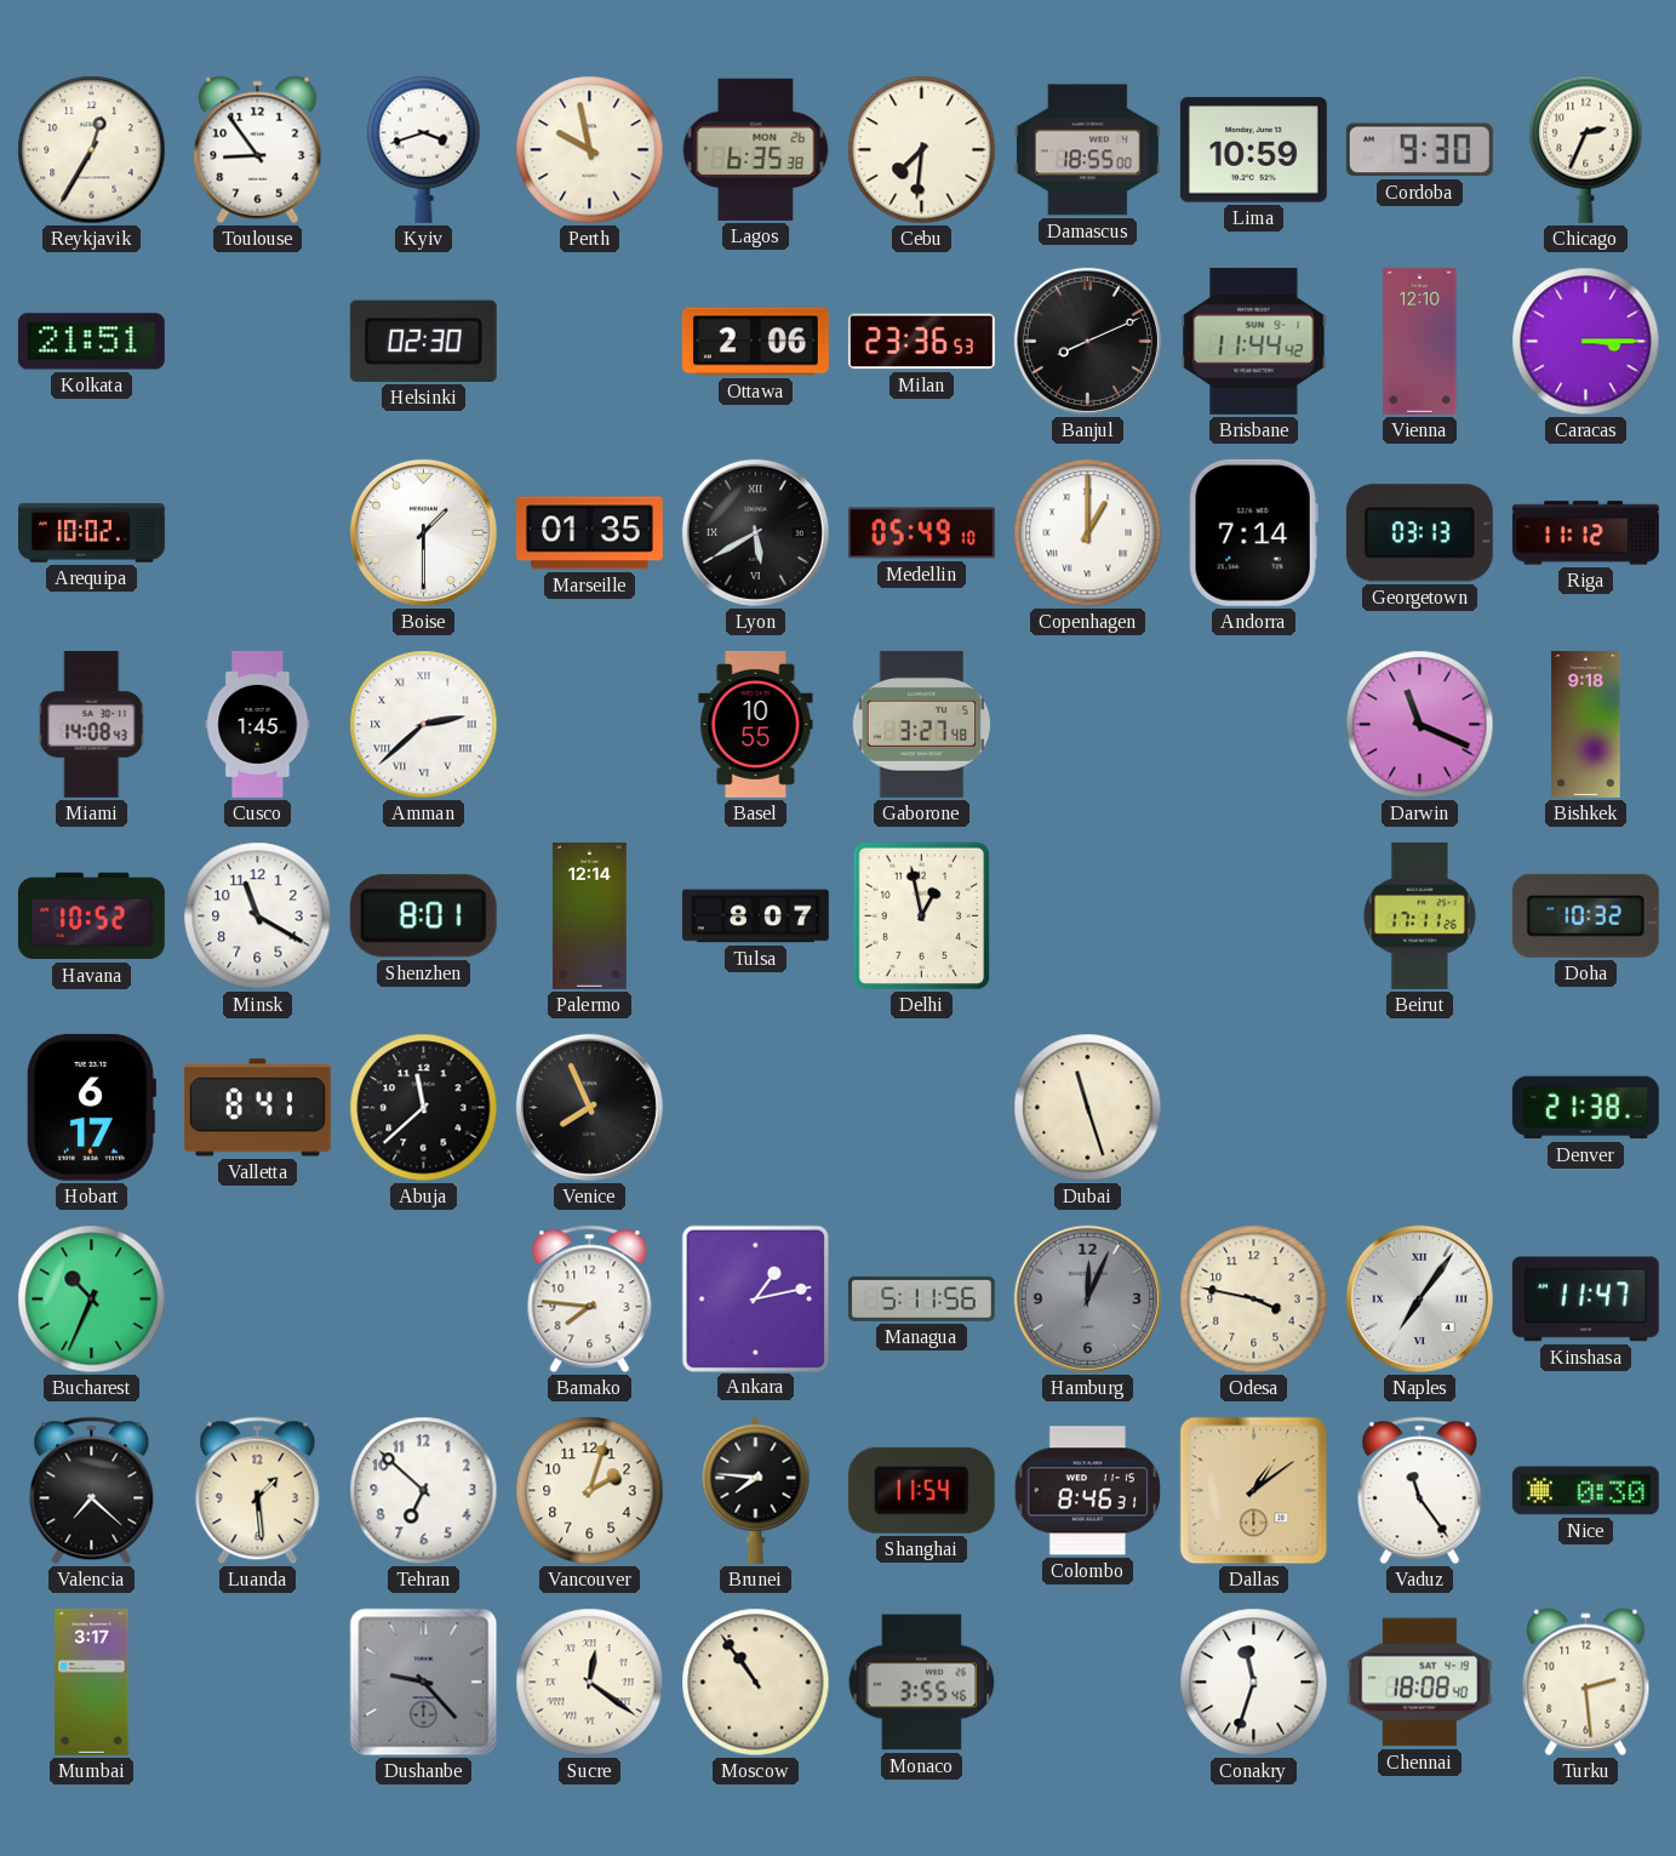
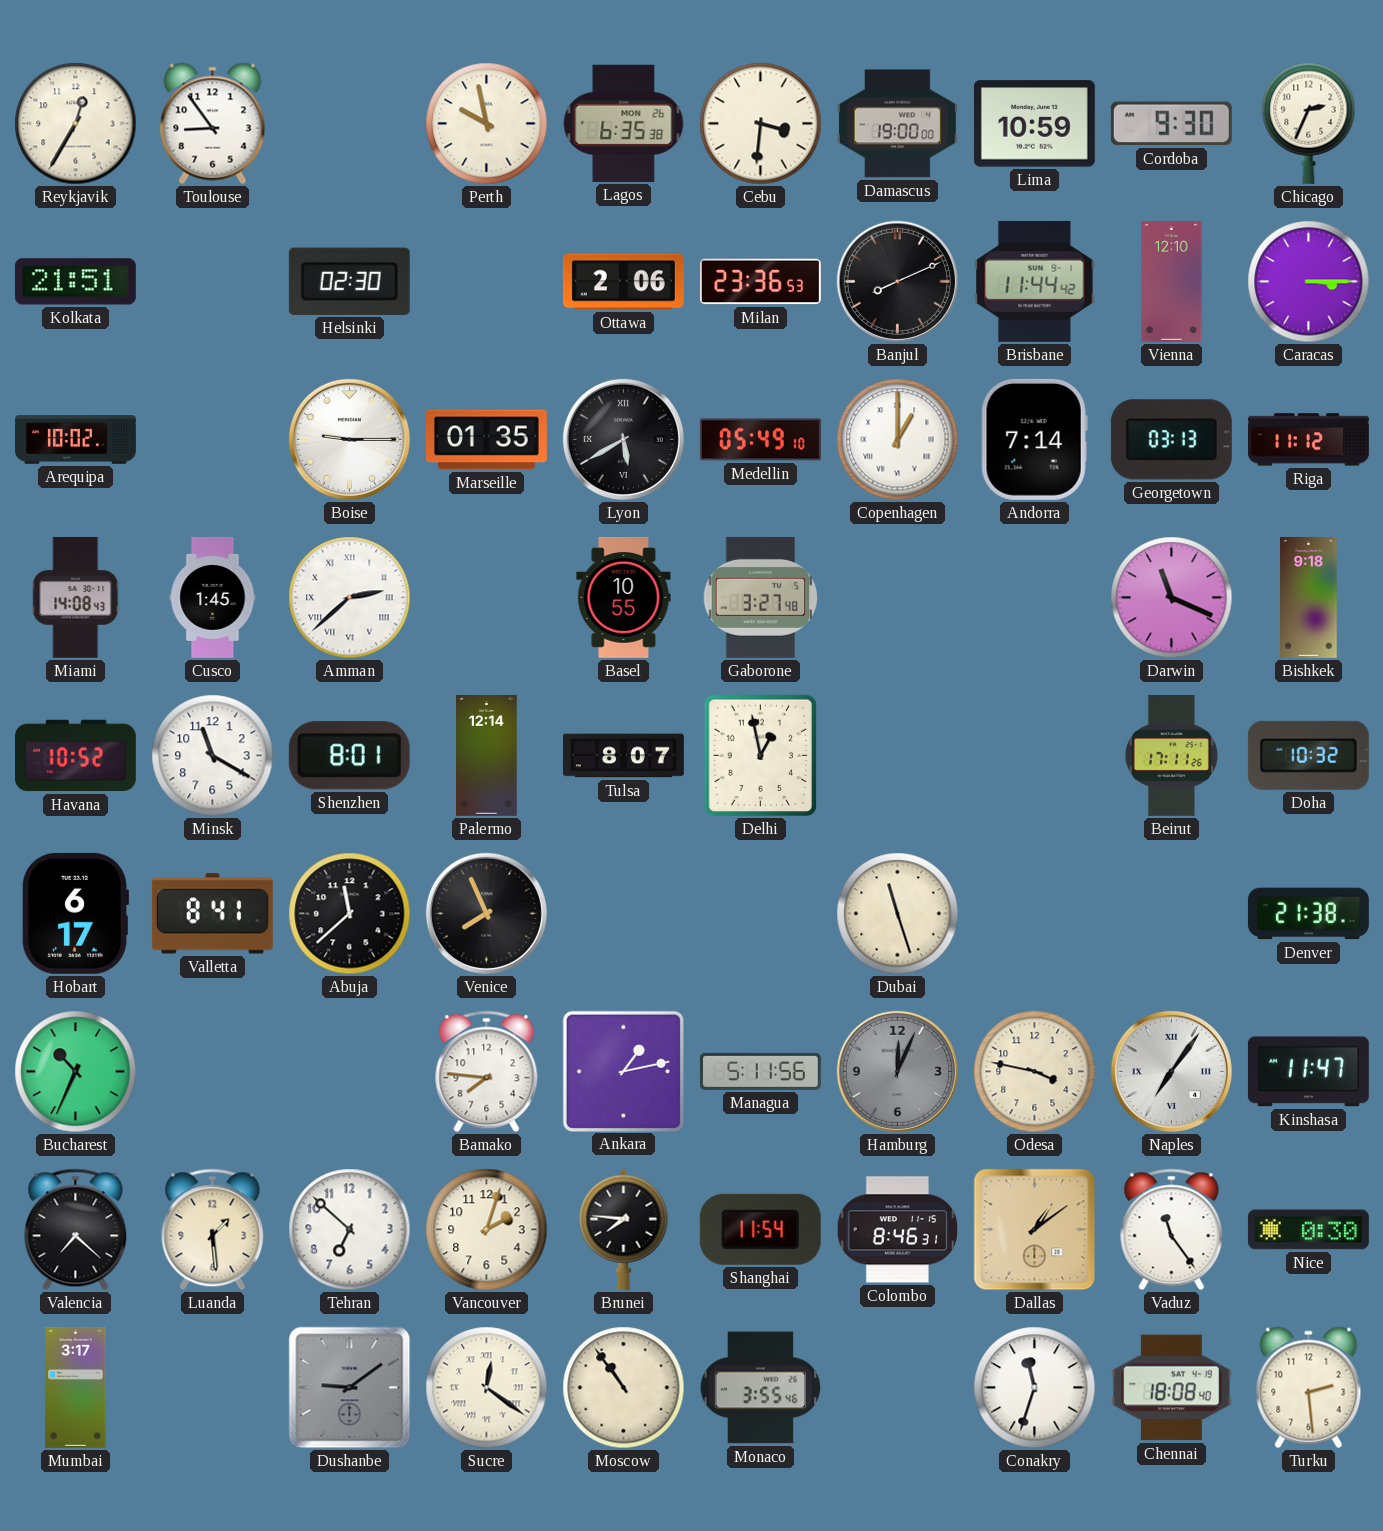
Kyiv: 3:42 -> none (424, 149)
Cebu: 7:31 -> 3:31 (761, 124)
Damascus: 18:55 -> 19:00 (897, 124)
Boise: 1:30 -> 9:15 (349, 439)
Dushanbe: 9:23 -> 9:09 (350, 1388)
